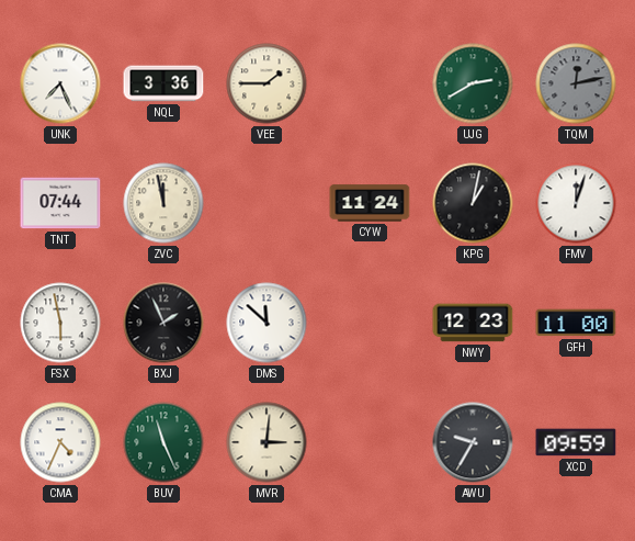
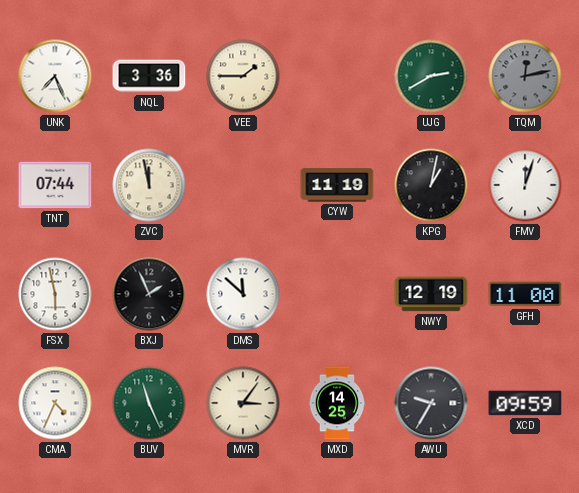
CYW: 11:24 -> 11:19 (337, 185)
NWY: 12:23 -> 12:19 (431, 294)
MVR: 3:01 -> 3:06 (243, 403)
MXD: none -> 14:25 (337, 403)
